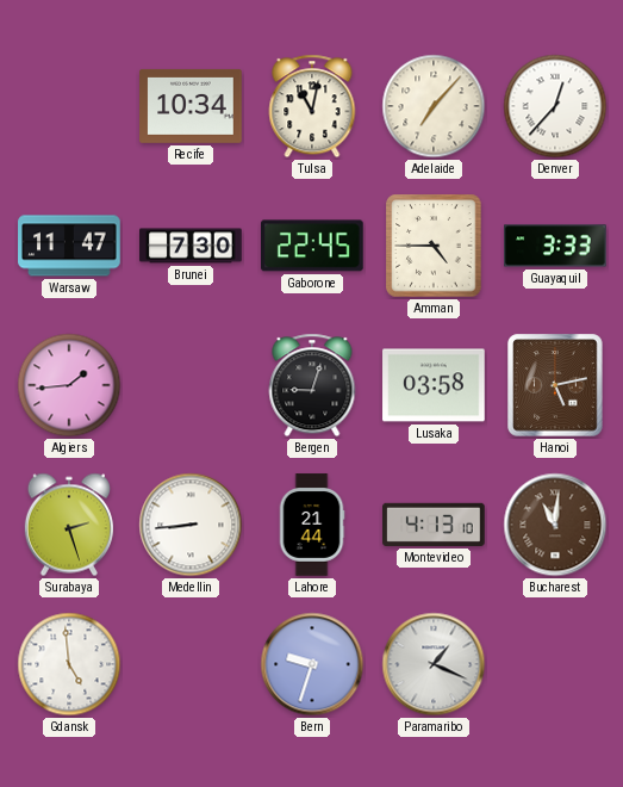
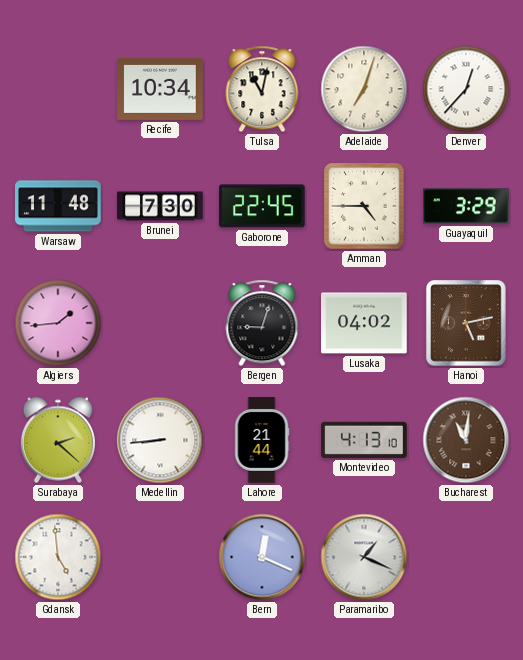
Adelaide: 7:07 -> 7:03 (364, 89)
Warsaw: 11:47 -> 11:48 (58, 206)
Guayaquil: 3:33 -> 3:29 (466, 206)
Lusaka: 03:58 -> 04:02 (364, 323)
Surabaya: 2:27 -> 2:22 (58, 440)
Bern: 9:33 -> 12:19 (262, 557)
